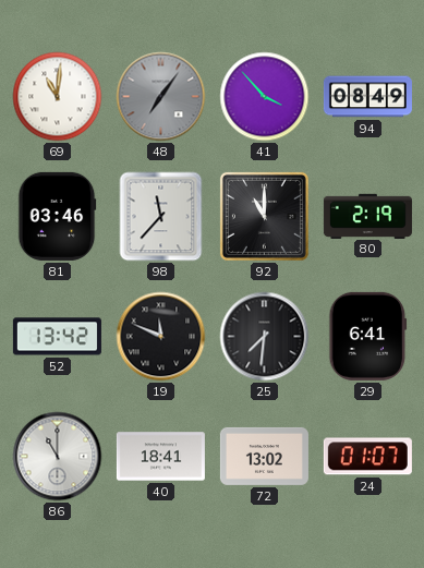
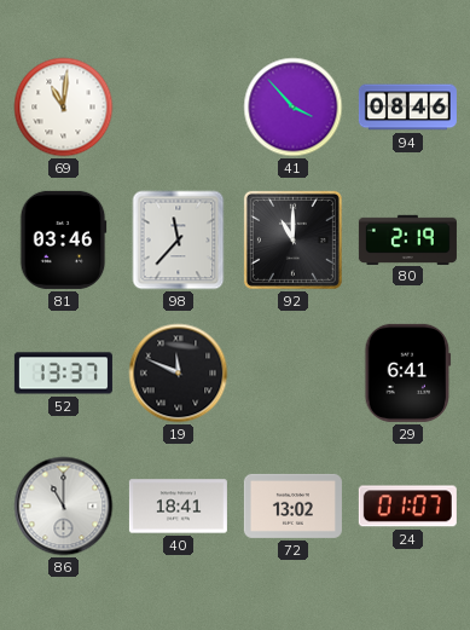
48: 7:06 -> none (161, 97)
94: 08:49 -> 08:46 (407, 108)
52: 13:42 -> 13:37 (63, 374)
25: 7:31 -> none (265, 337)
